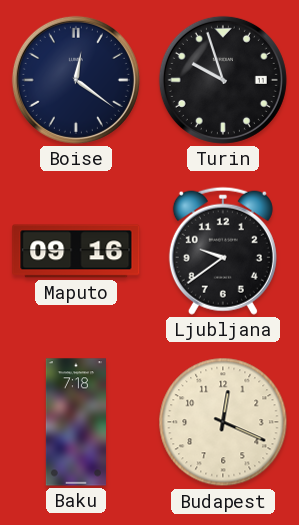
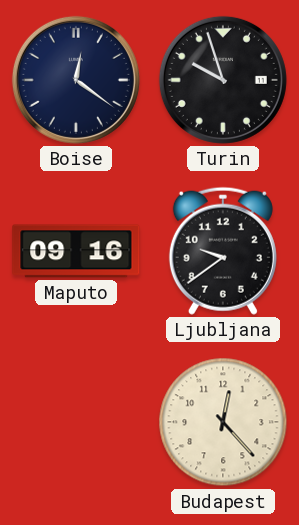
Baku: 7:18 -> none (76, 422)
Budapest: 12:19 -> 12:23 (223, 422)
